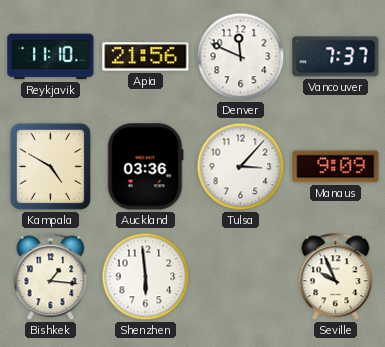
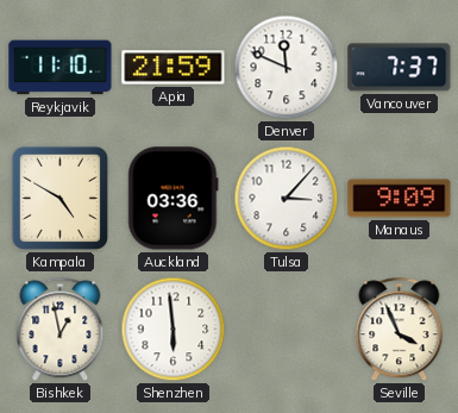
Apia: 21:56 -> 21:59 (174, 68)
Bishkek: 1:16 -> 12:58 (61, 330)
Seville: 9:56 -> 3:56 (400, 330)
